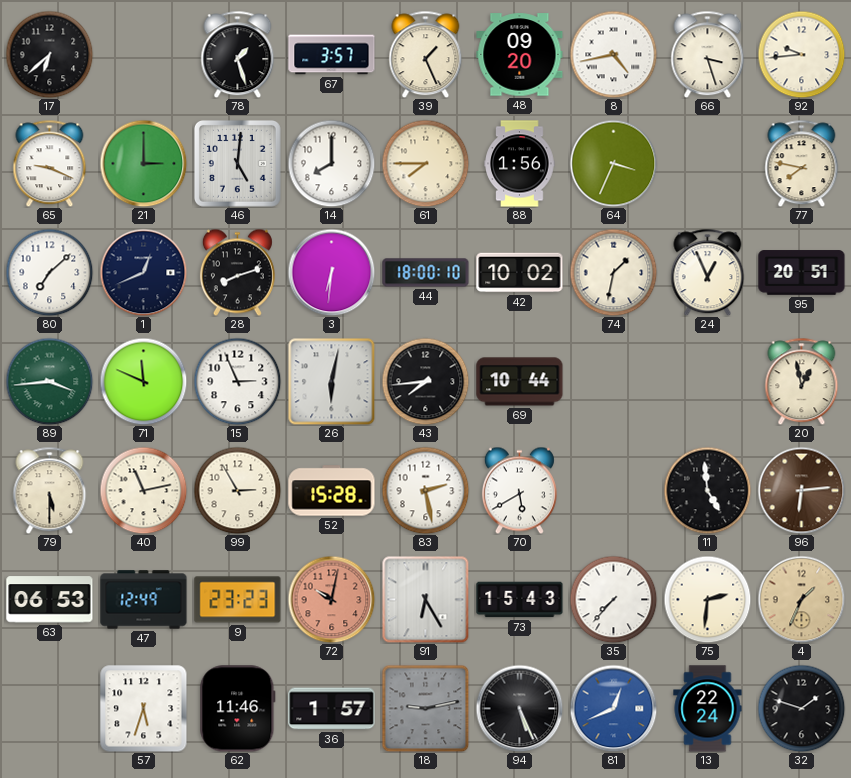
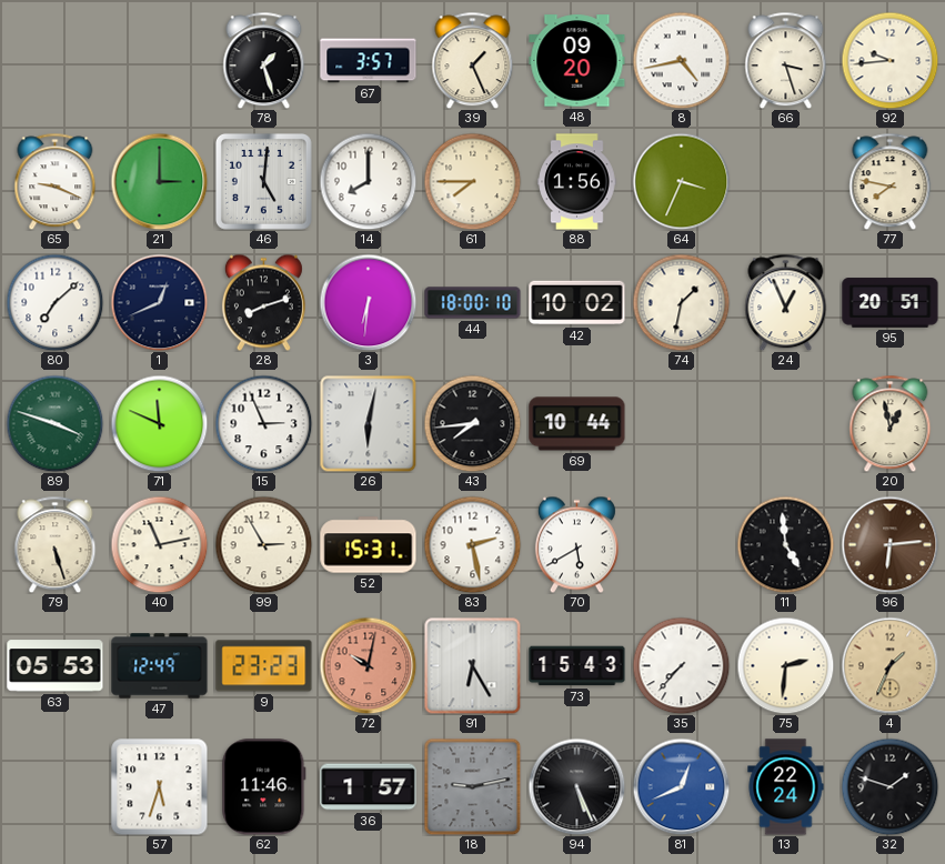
17: 6:38 -> none (49, 54)
89: 3:44 -> 3:48 (54, 423)
79: 5:30 -> 5:27 (56, 544)
52: 15:28 -> 15:31 (369, 545)
63: 06:53 -> 05:53 (56, 666)
